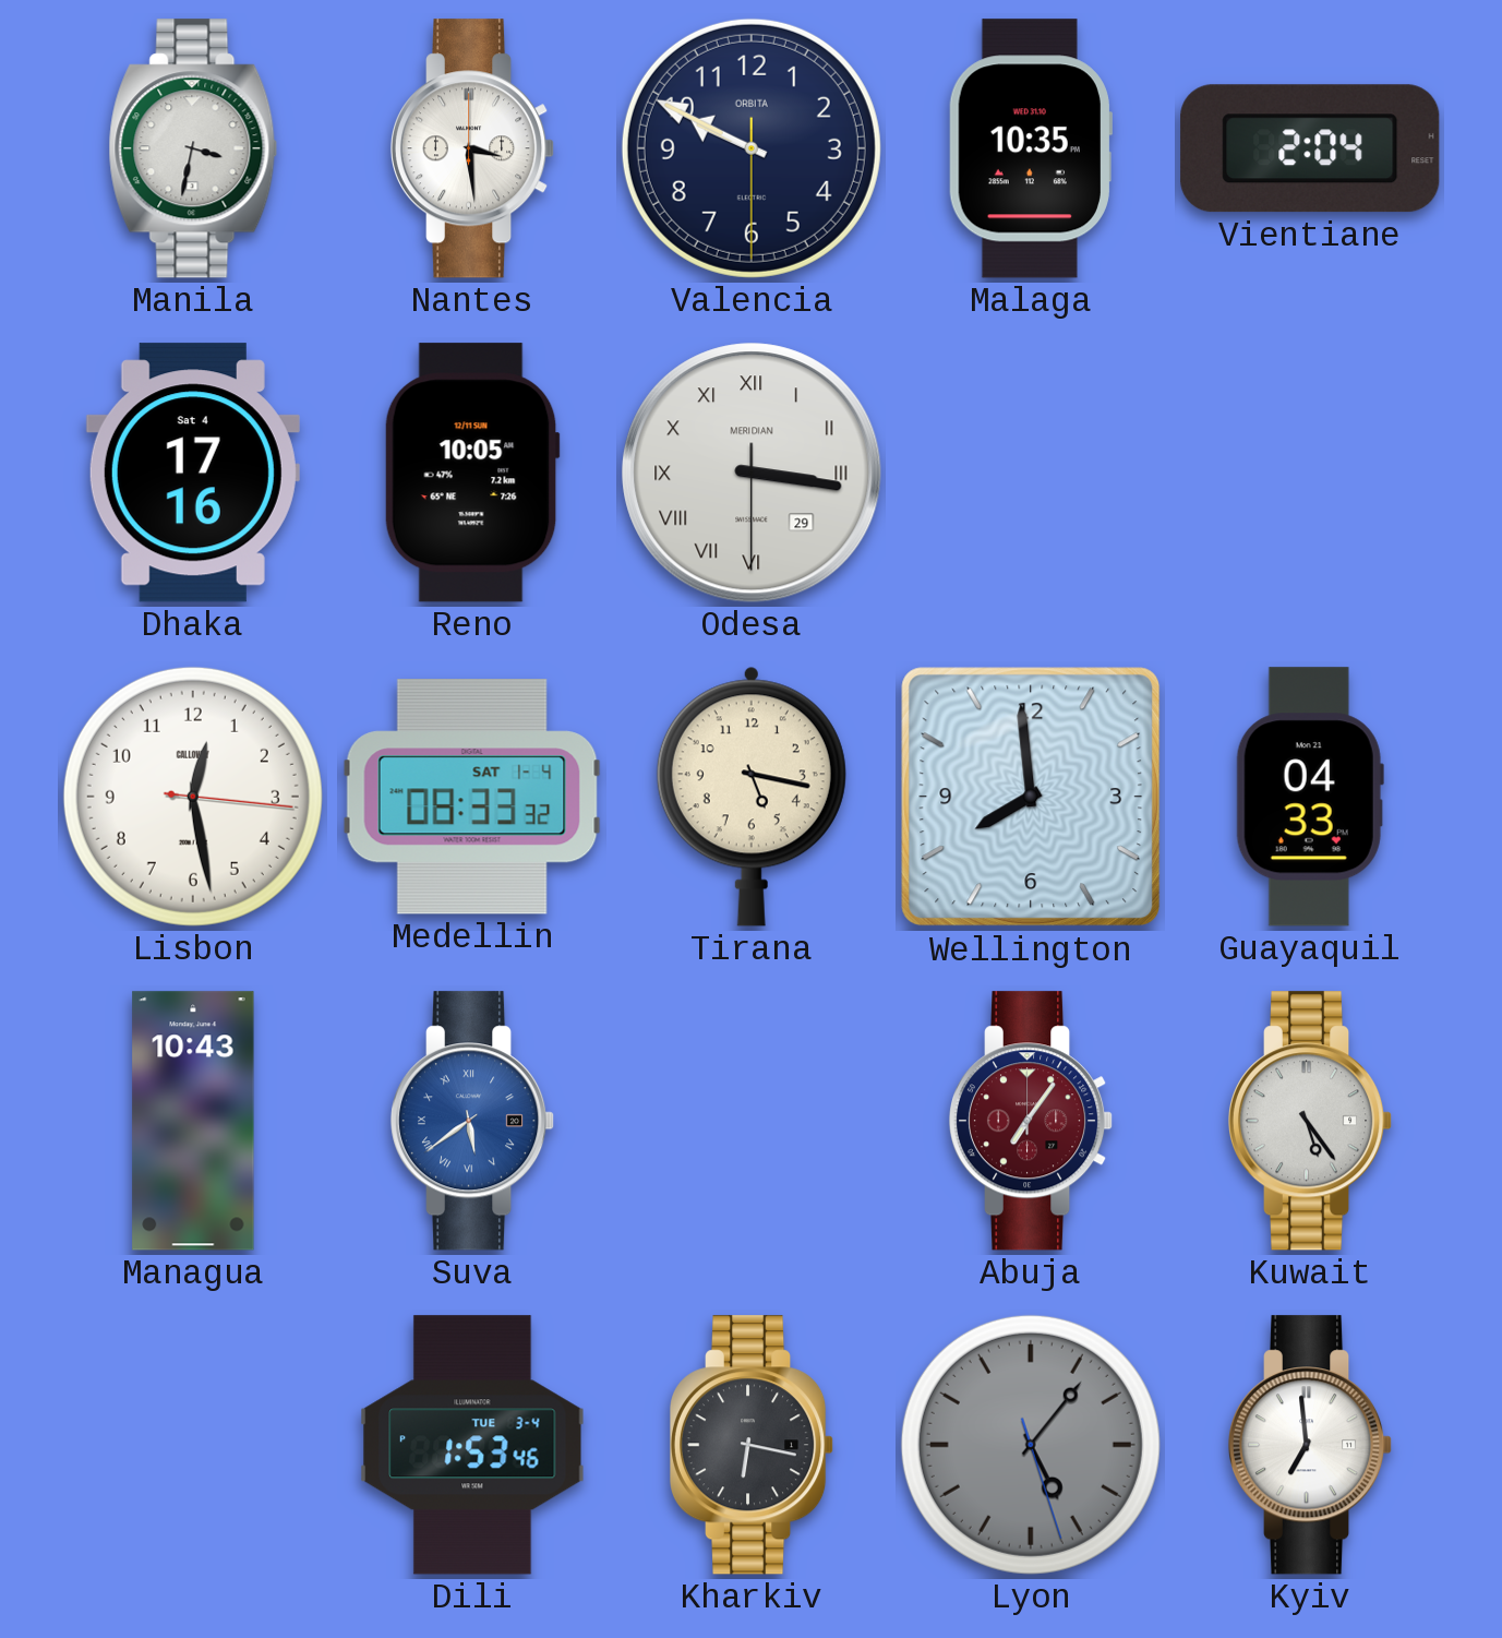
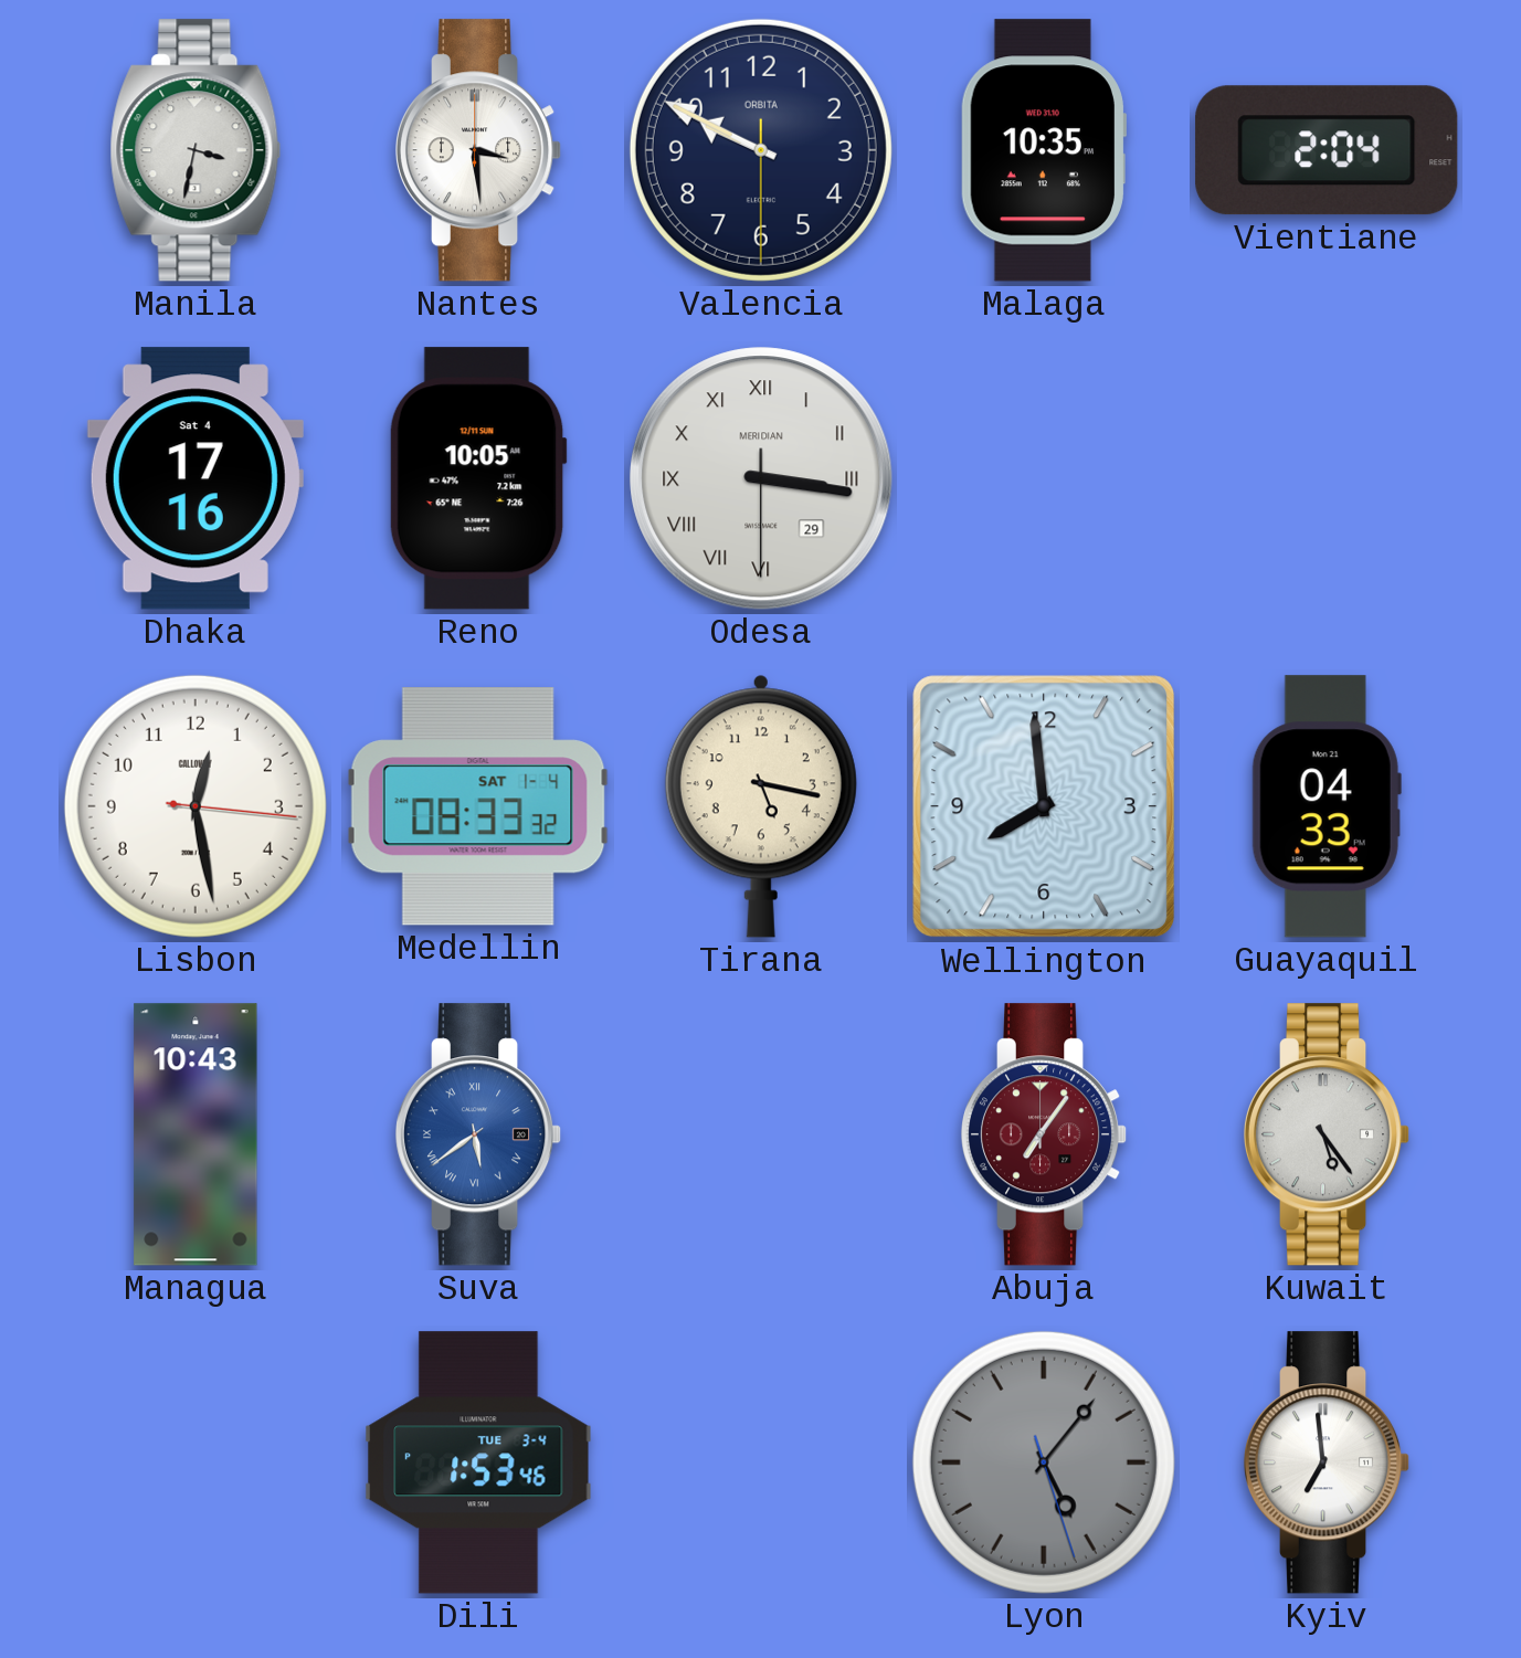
Kharkiv: 6:17 -> none (752, 1445)
